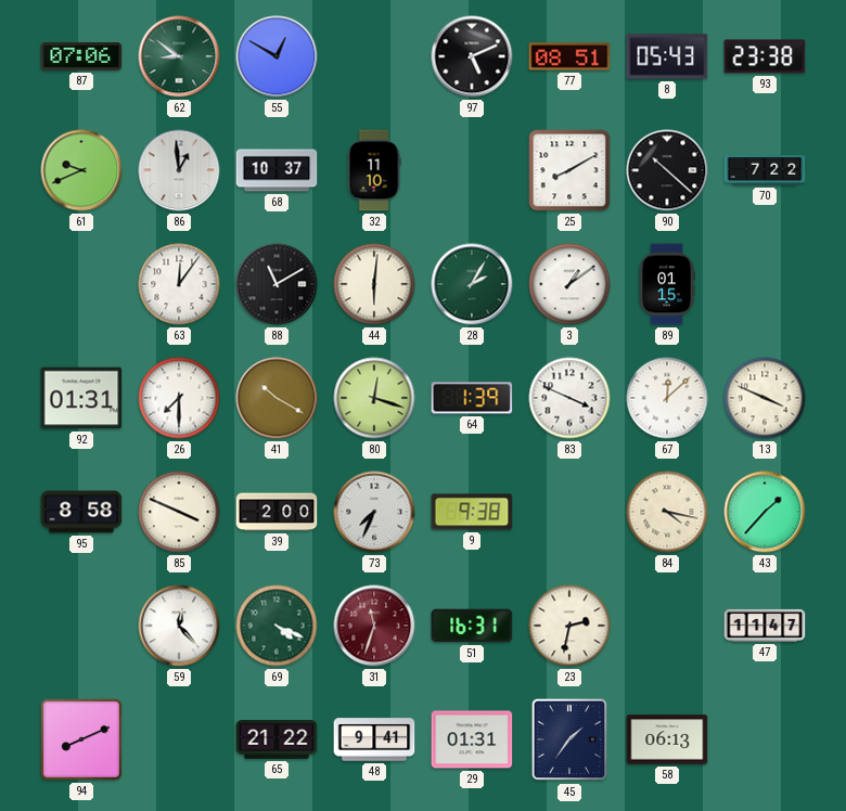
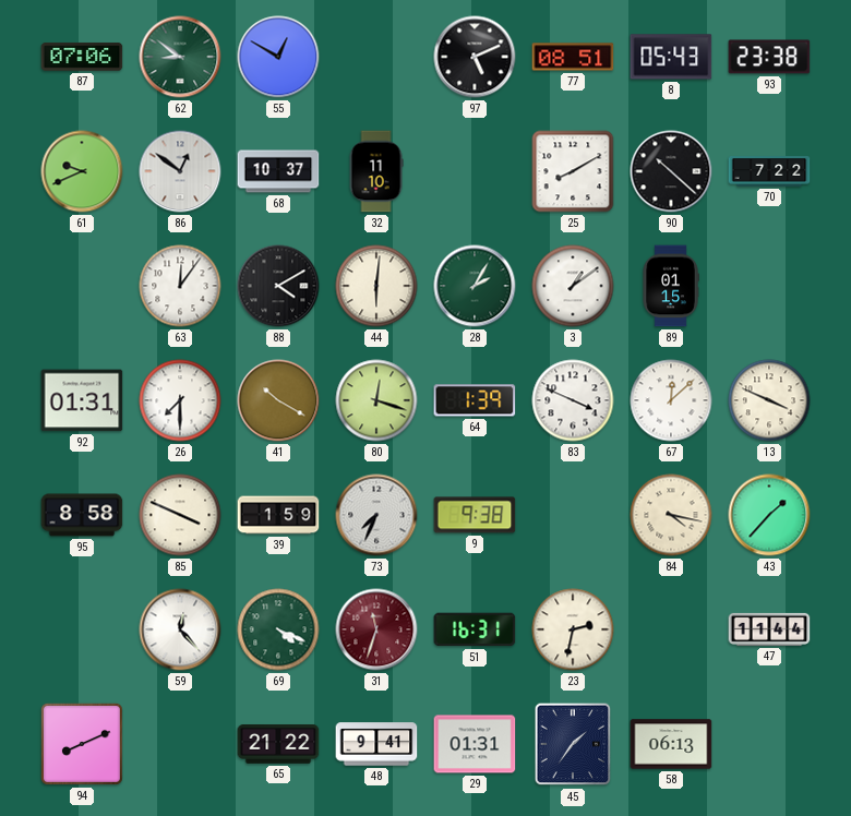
86: 12:59 -> 12:51 (180, 171)
88: 11:10 -> 4:10 (278, 286)
39: 2:00 -> 1:59 (278, 515)
47: 11:47 -> 11:44 (769, 629)
